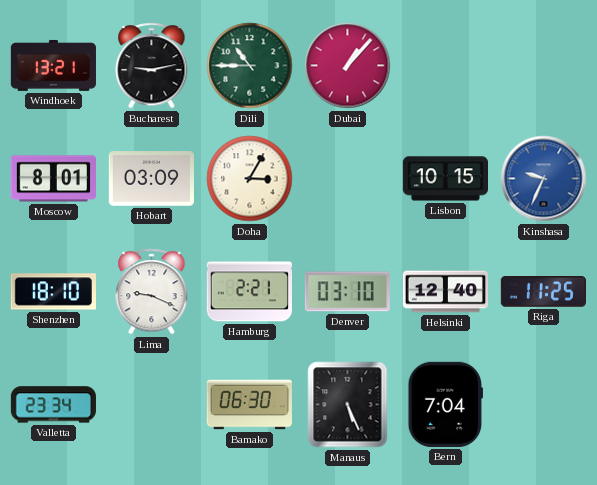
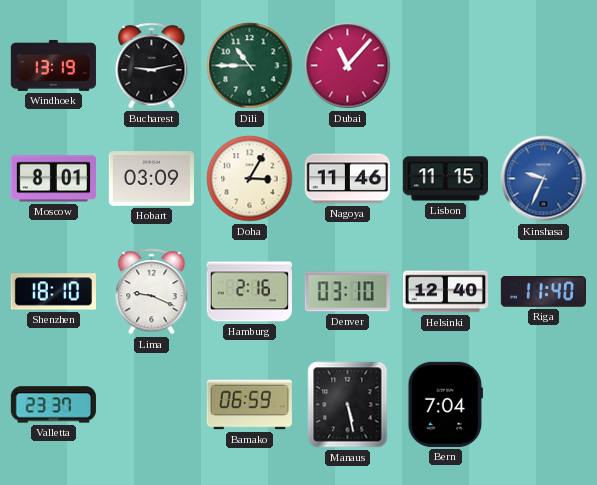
Windhoek: 13:21 -> 13:19 (53, 65)
Dubai: 1:07 -> 11:07 (348, 66)
Nagoya: none -> 11:46 (347, 179)
Lisbon: 10:15 -> 11:15 (445, 179)
Hamburg: 2:21 -> 2:16 (249, 292)
Riga: 11:25 -> 11:40 (543, 292)
Valletta: 23:34 -> 23:37 (53, 405)
Bamako: 06:30 -> 06:59 (249, 405)
Manaus: 5:26 -> 5:28 (348, 405)
